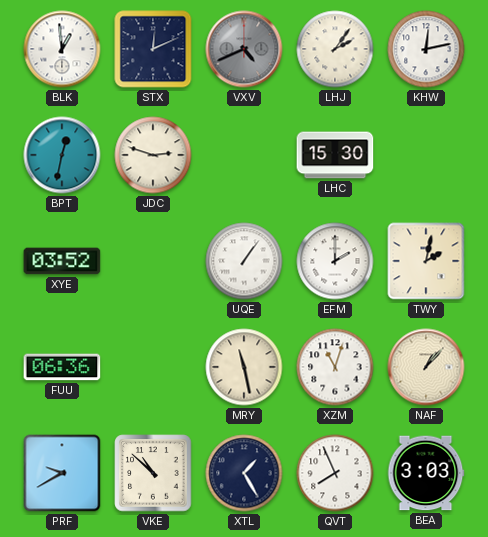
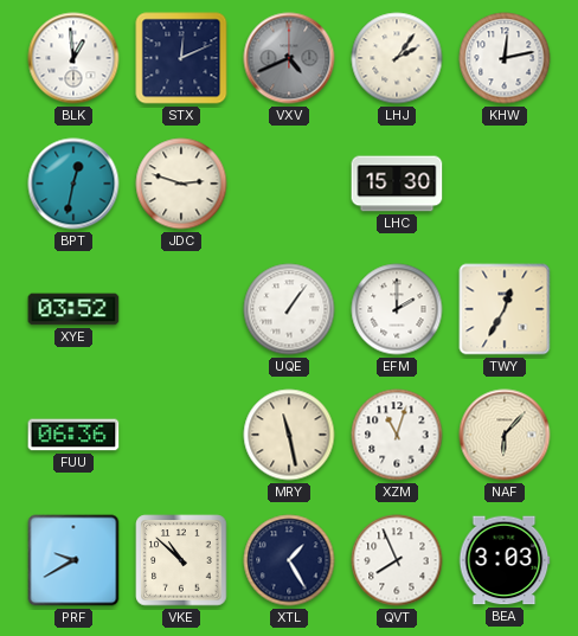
TWY: 2:02 -> 12:35 (505, 309)
NAF: 1:07 -> 6:07 (505, 435)
